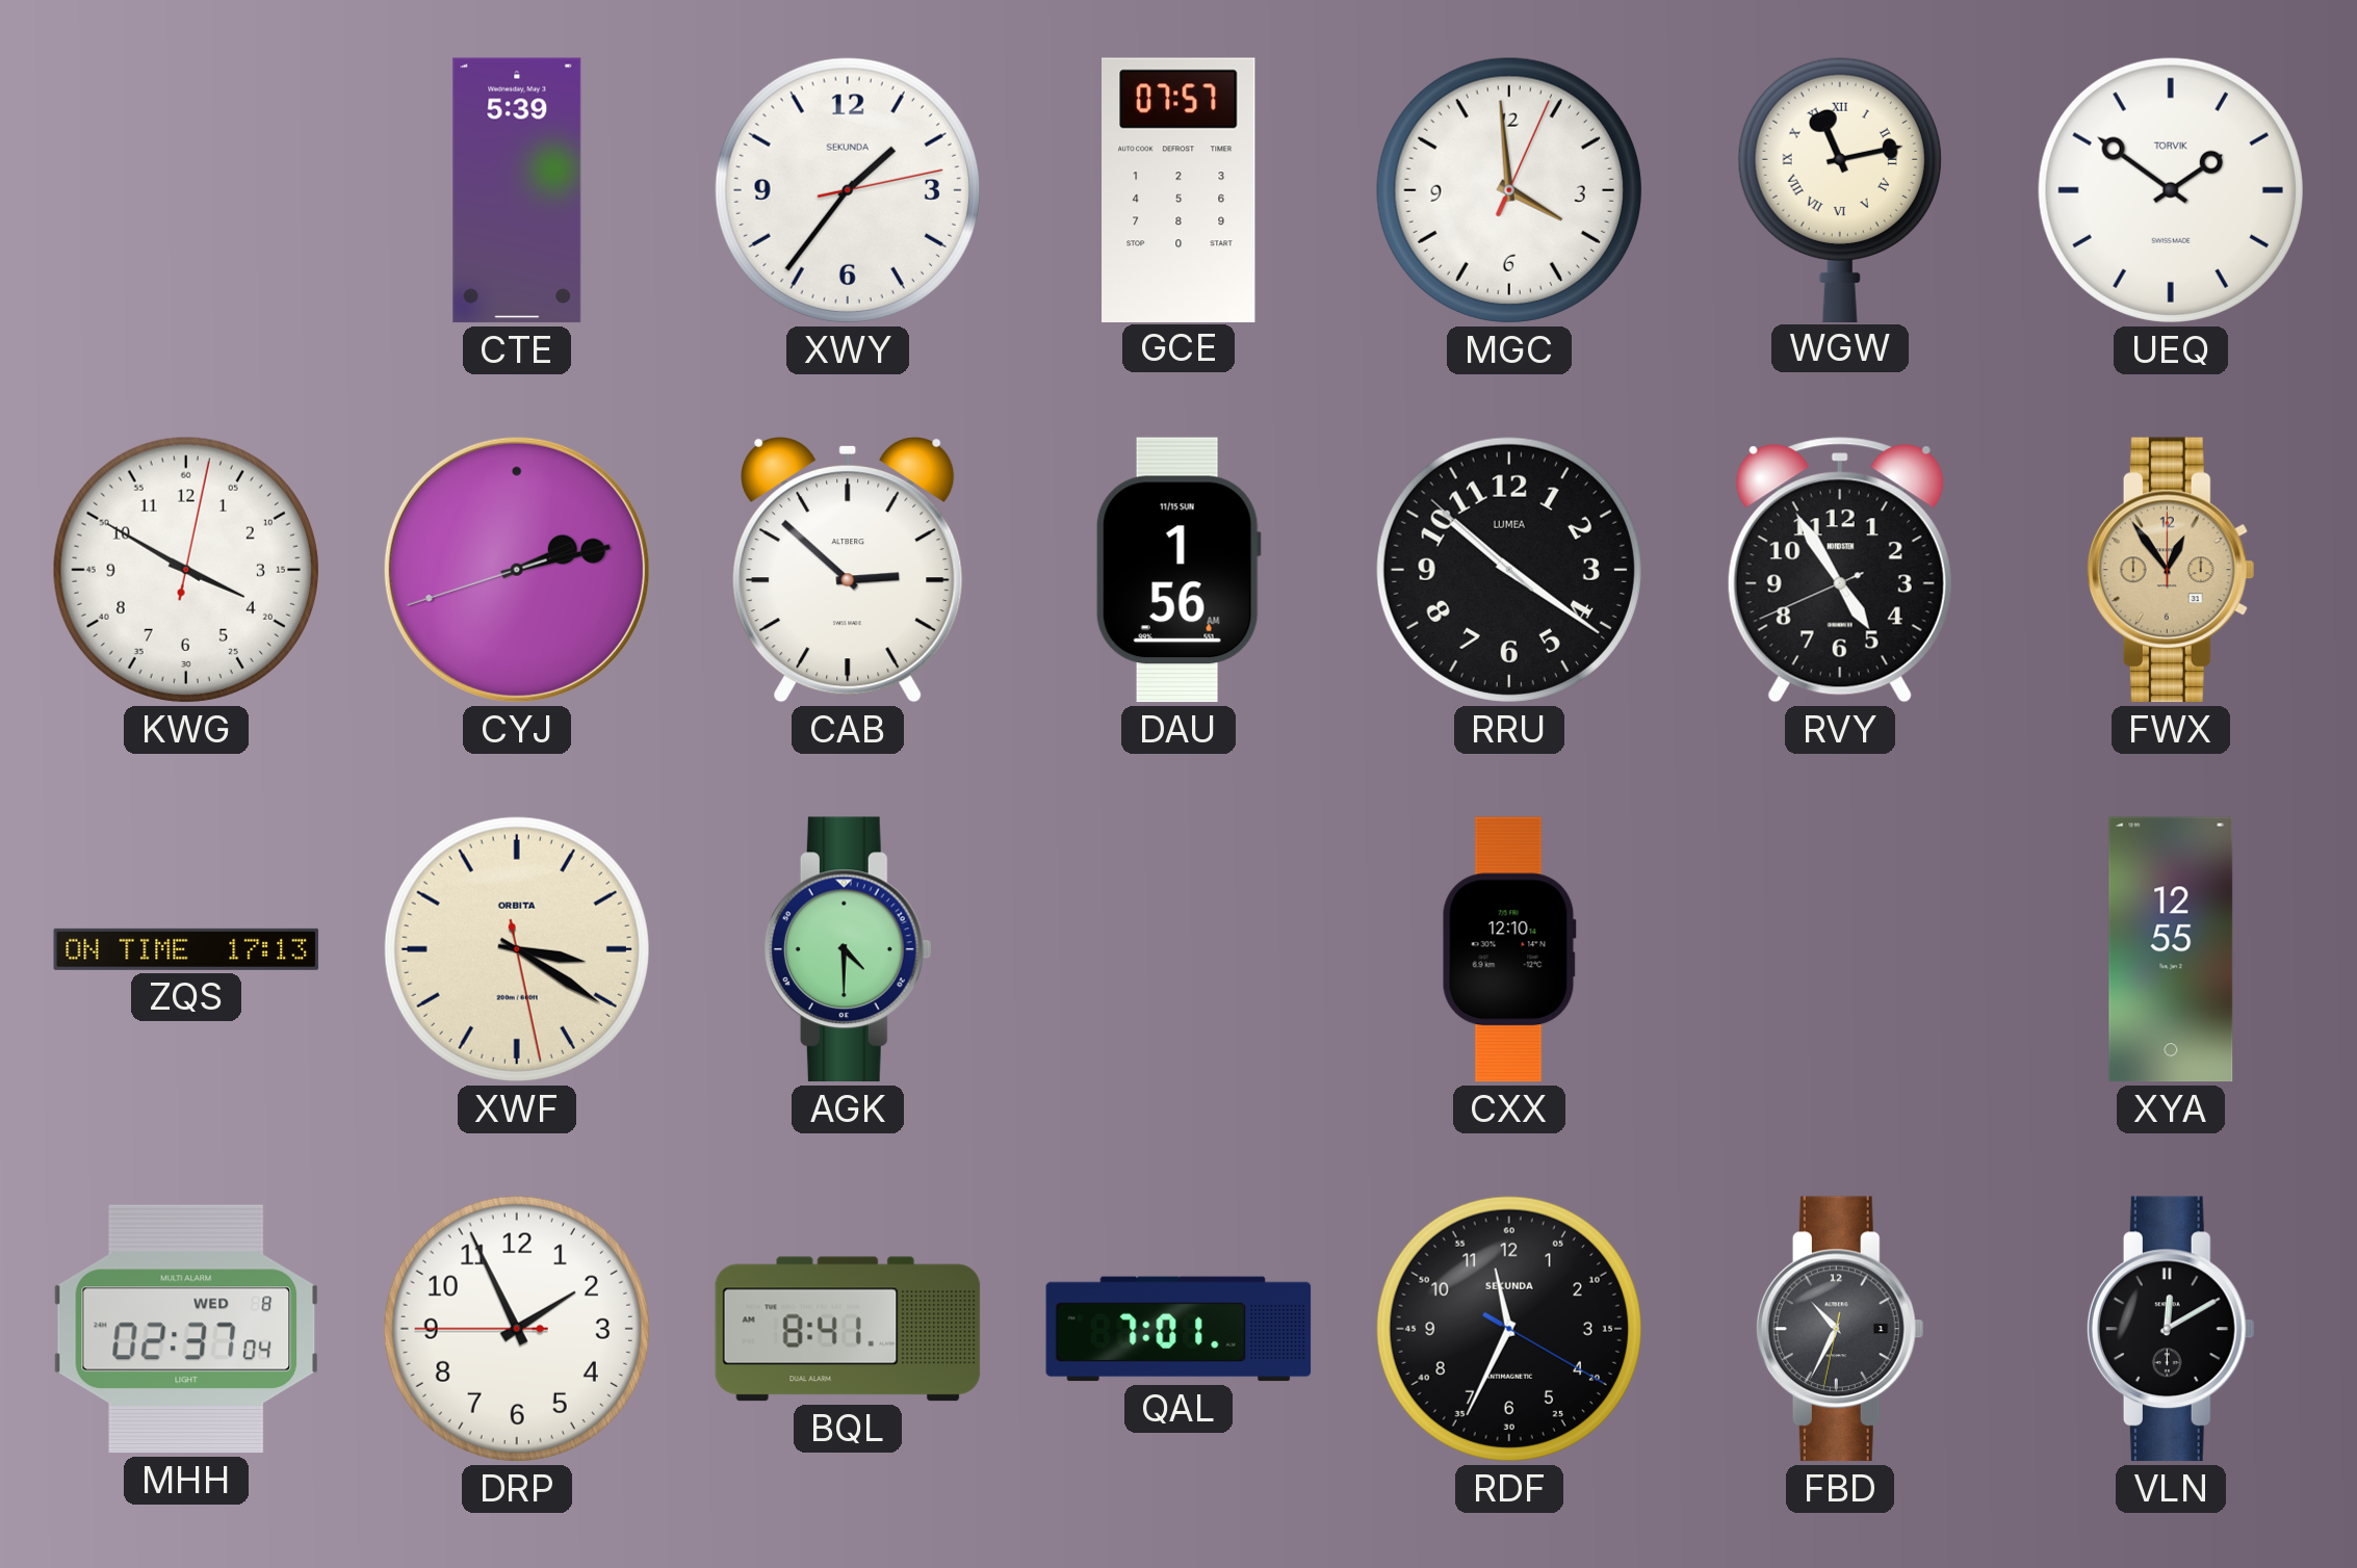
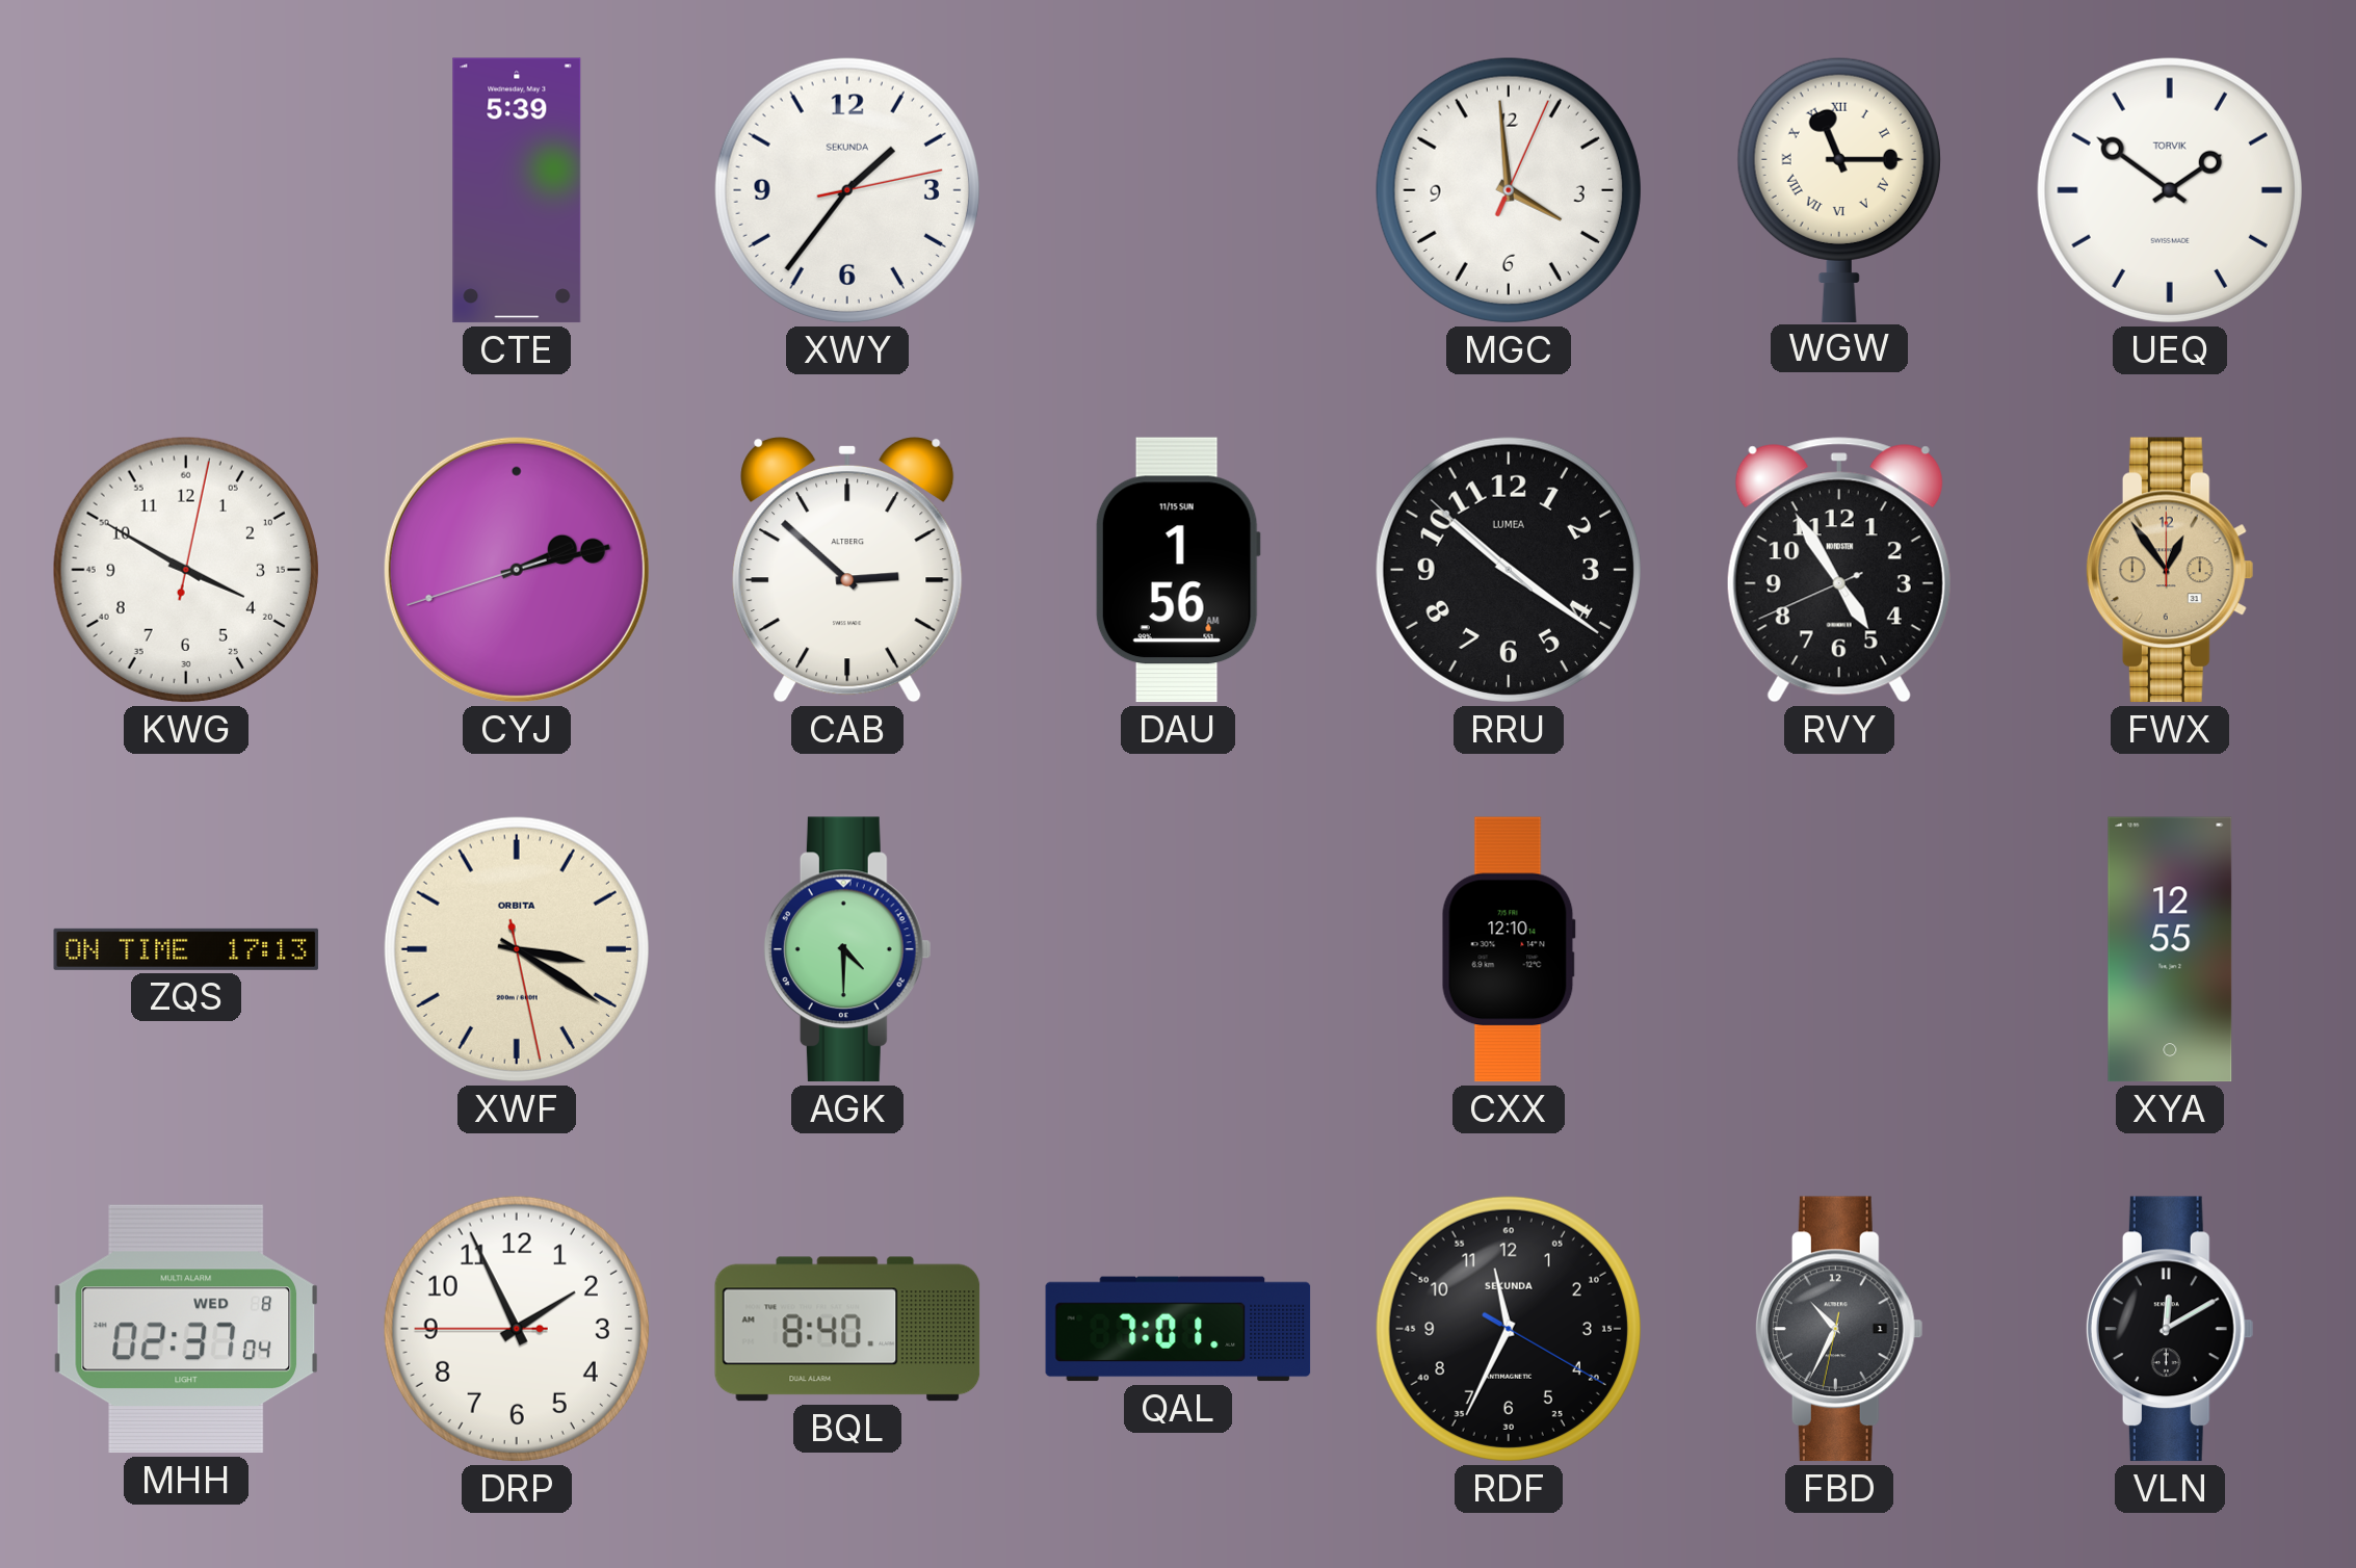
GCE: 07:57 -> none (1178, 189)
WGW: 11:13 -> 11:15 (1839, 189)
BQL: 8:41 -> 8:40 (847, 1329)
